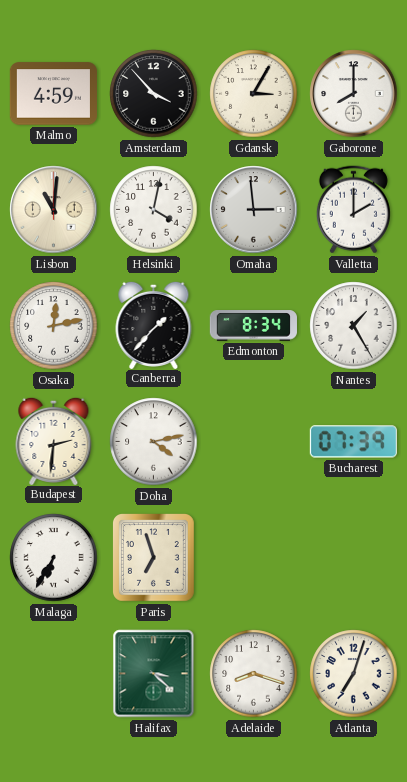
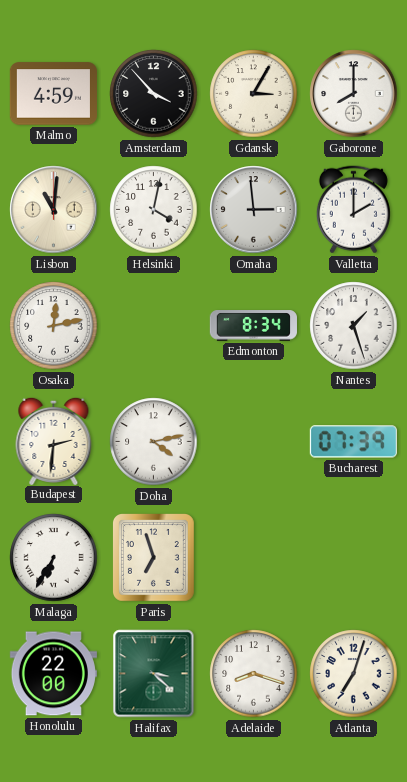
Canberra: 1:37 -> none (154, 324)
Nantes: 1:25 -> 1:27 (354, 326)
Honolulu: none -> 22:00 (53, 674)
